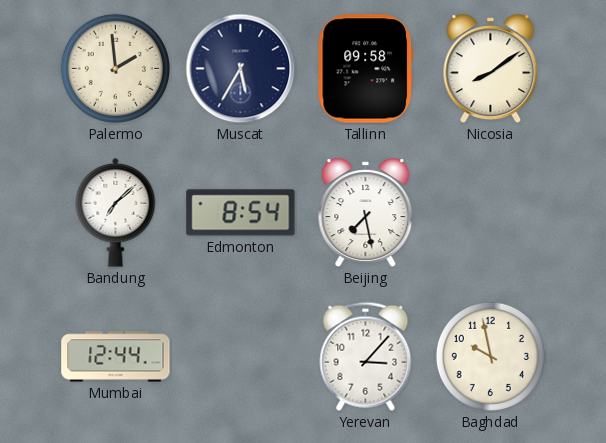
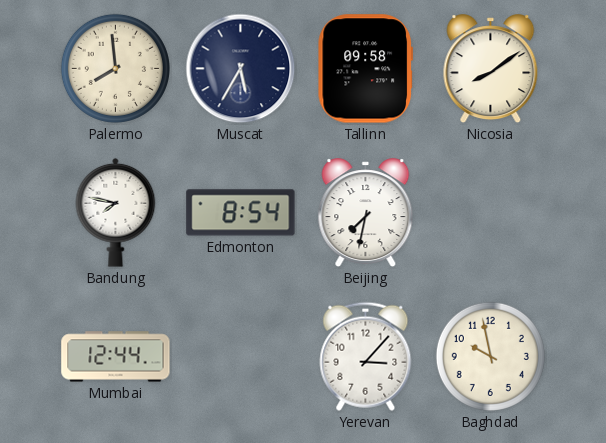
Palermo: 1:59 -> 7:59 (115, 68)
Bandung: 7:08 -> 7:47 (116, 212)
Beijing: 7:28 -> 7:32 (366, 213)
